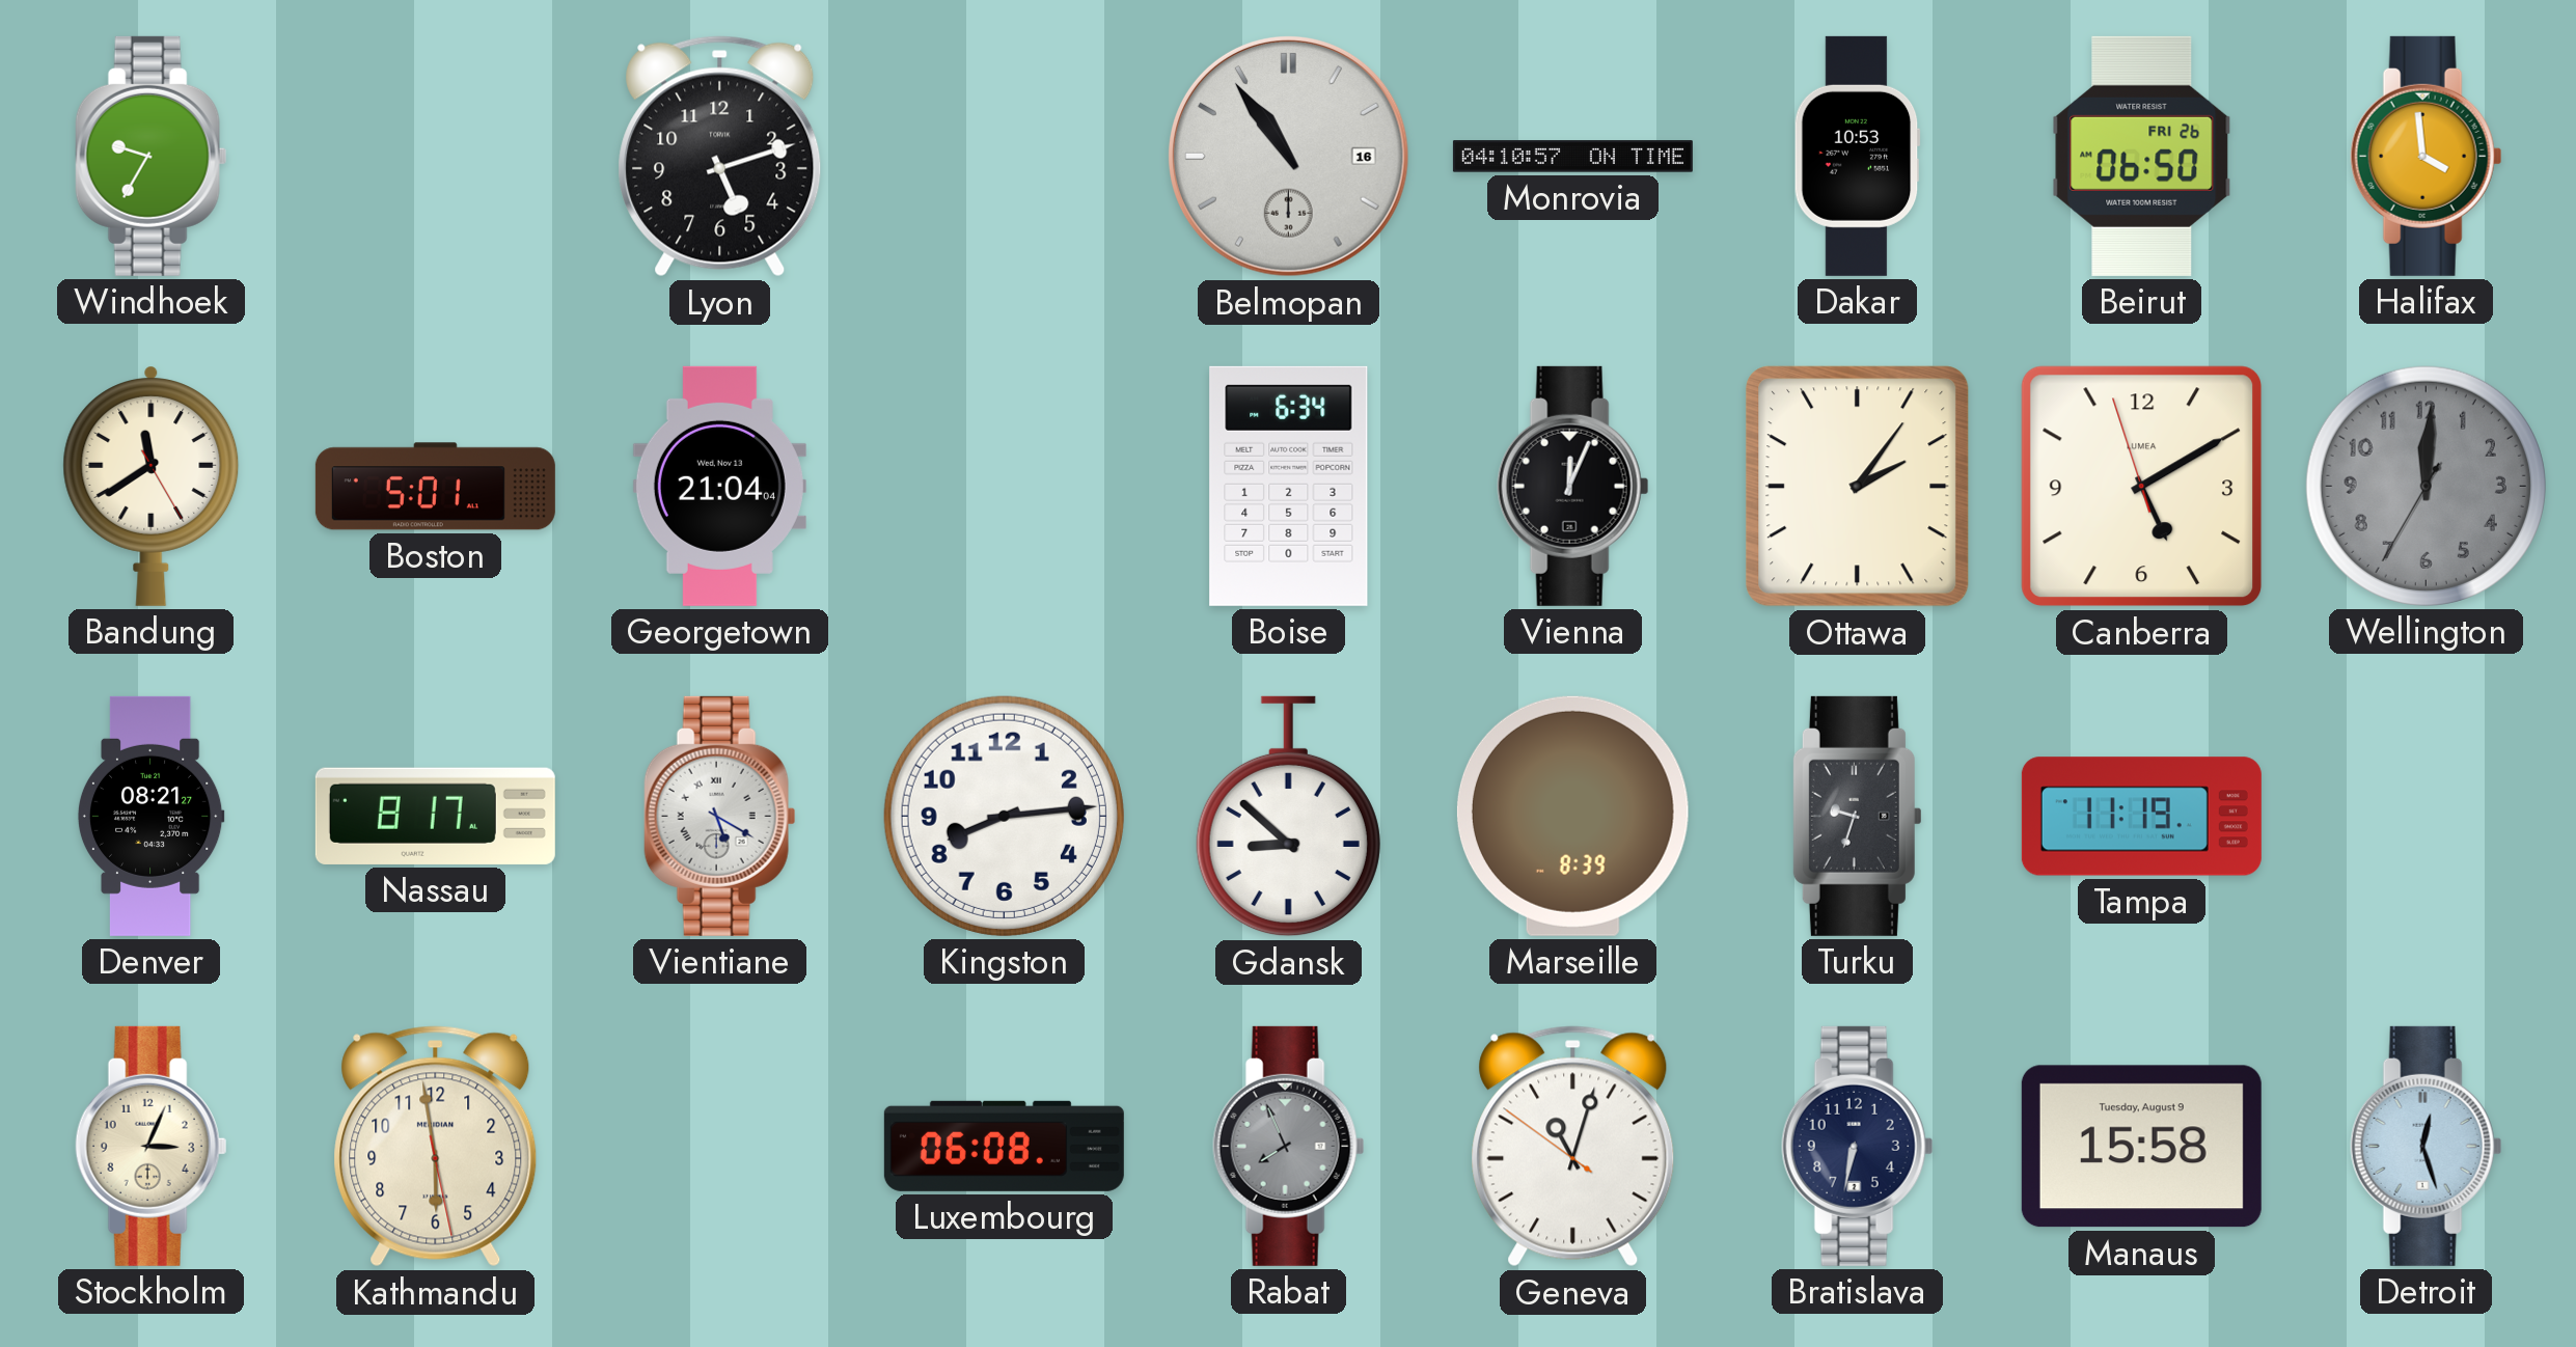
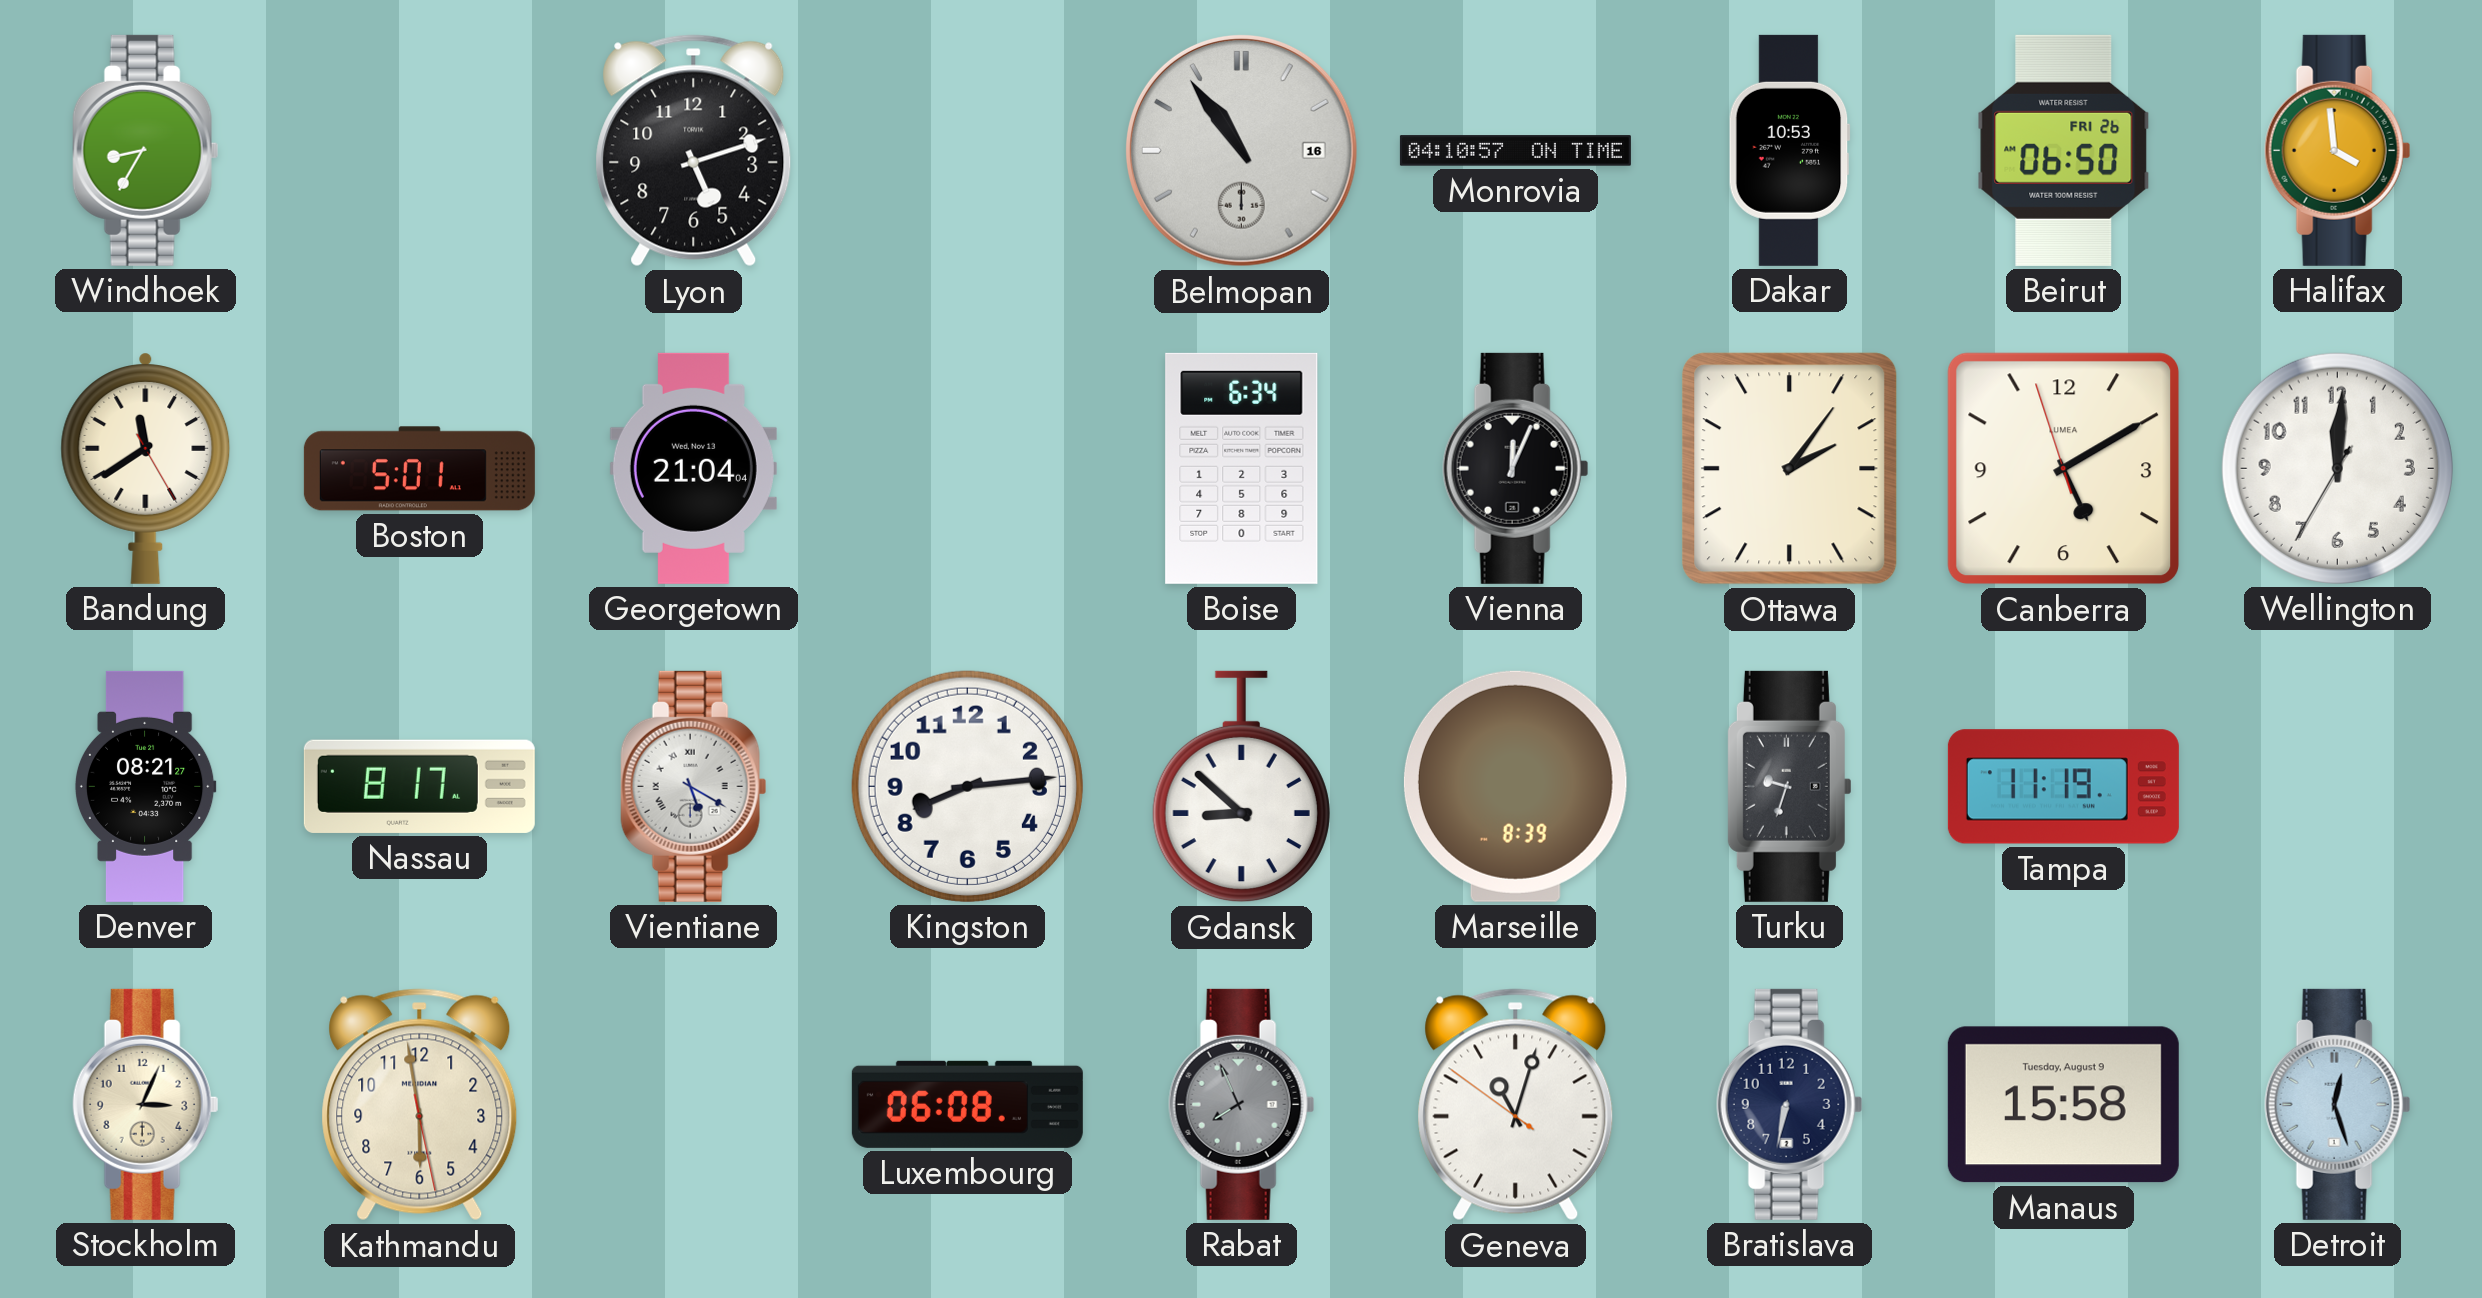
Windhoek: 9:35 -> 8:35 (146, 150)
Wellington dial: grey -> white (2337, 468)
